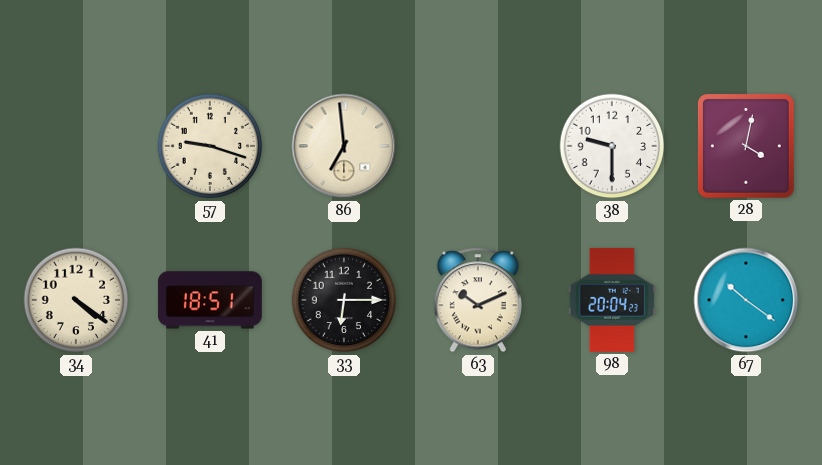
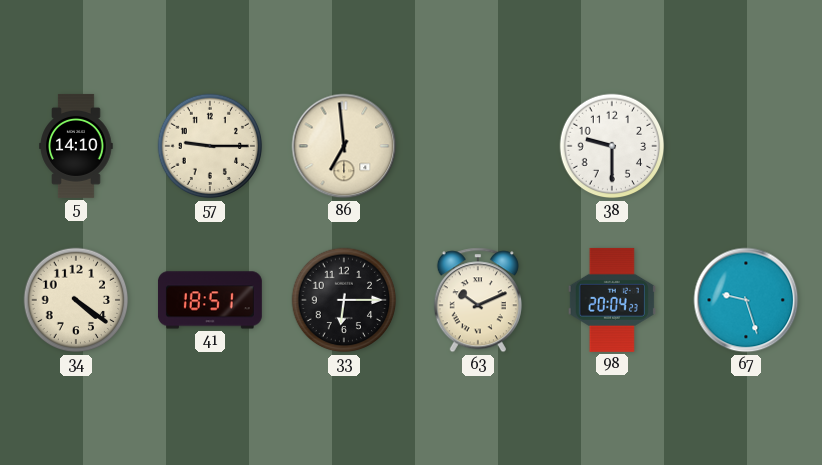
5: none -> 14:10 (76, 146)
57: 9:18 -> 9:15 (210, 146)
28: 4:02 -> none (746, 146)
67: 10:21 -> 9:27 (746, 300)
